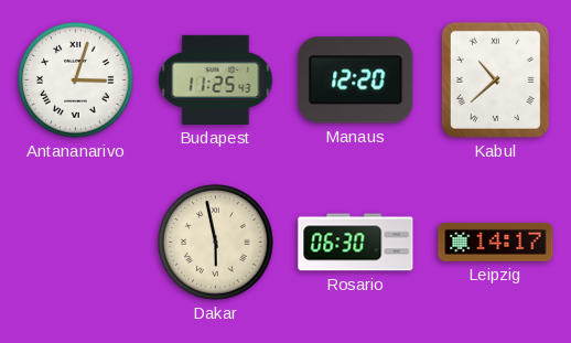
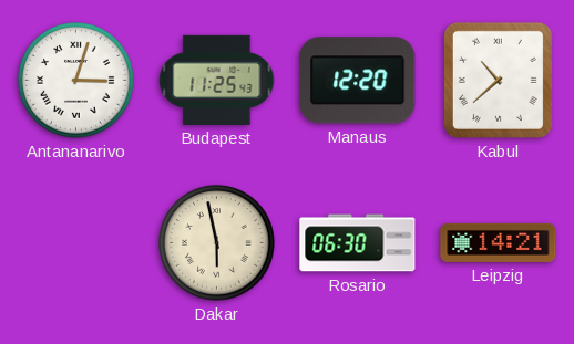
Leipzig: 14:17 -> 14:21 (499, 242)
